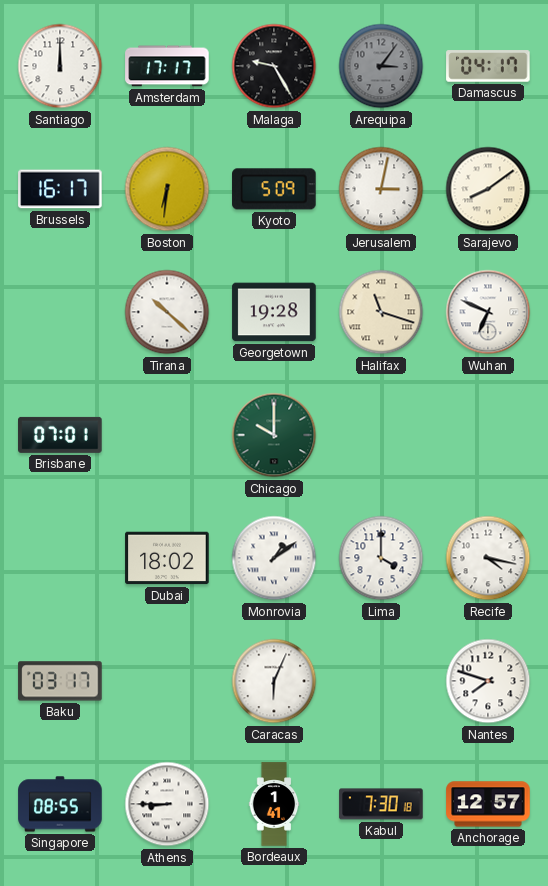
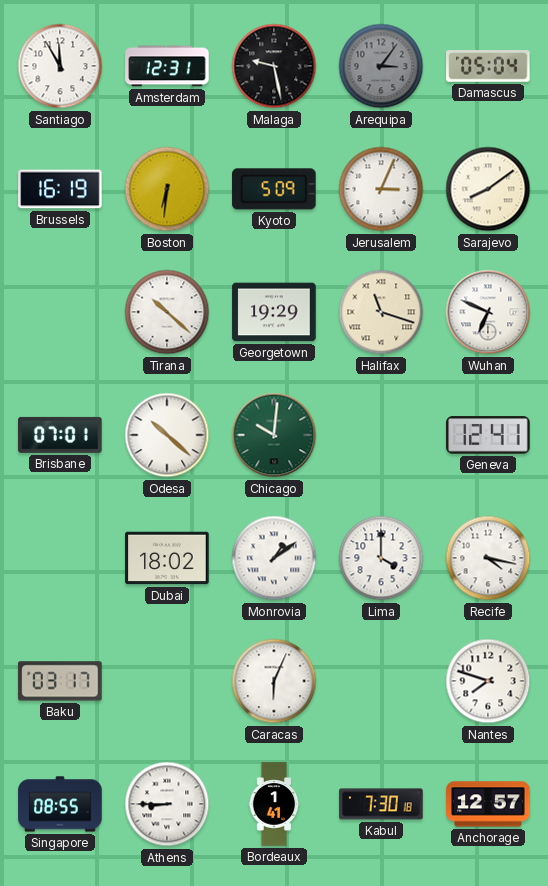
Santiago: 12:00 -> 11:55 (60, 66)
Amsterdam: 17:17 -> 12:31 (167, 66)
Malaga: 9:25 -> 9:28 (274, 66)
Damascus: 04:17 -> 05:04 (488, 66)
Brussels: 16:17 -> 16:19 (60, 189)
Jerusalem: 3:02 -> 3:04 (381, 189)
Georgetown: 19:28 -> 19:29 (274, 312)
Odesa: none -> 10:22 (167, 435)
Chicago: 10:00 -> 10:01 (274, 435)
Geneva: none -> 12:41 (488, 435)
